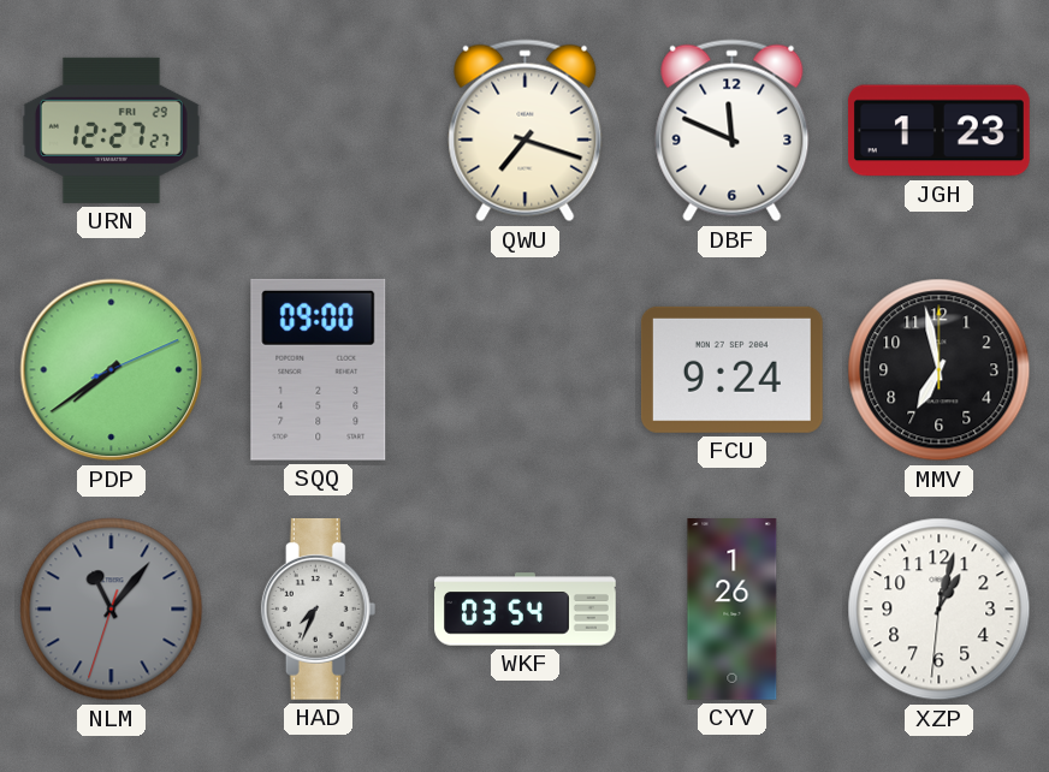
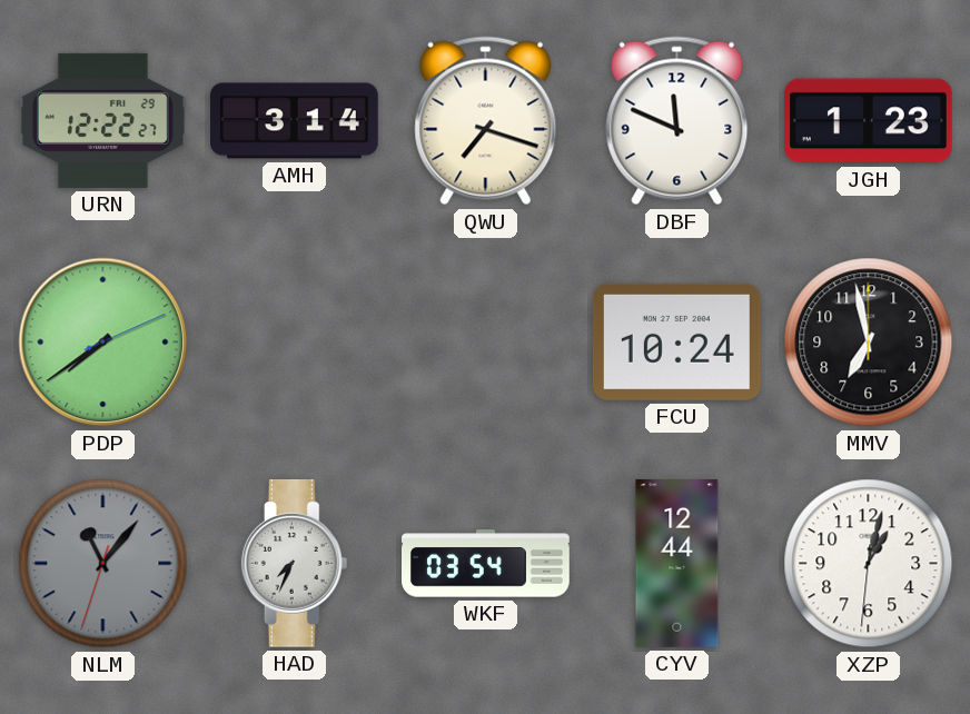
URN: 12:27 -> 12:22 (102, 120)
AMH: none -> 3:14 (295, 121)
SQQ: 09:00 -> none (319, 369)
FCU: 9:24 -> 10:24 (676, 341)
CYV: 1:26 -> 12:44 (677, 564)
